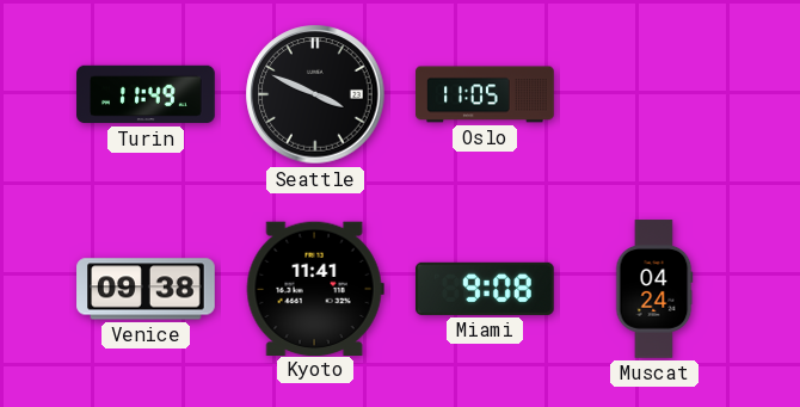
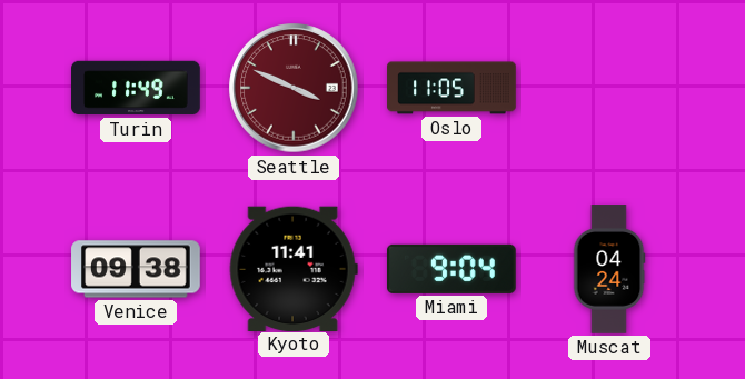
Seattle dial: black -> burgundy (294, 88)
Miami: 9:08 -> 9:04 (451, 269)
